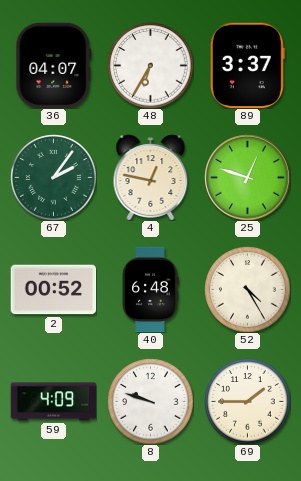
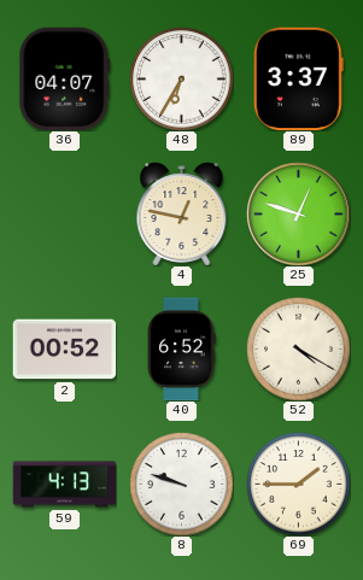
67: 2:06 -> none (53, 177)
40: 6:48 -> 6:52 (181, 348)
52: 4:25 -> 4:20 (298, 348)
59: 4:09 -> 4:13 (64, 485)
